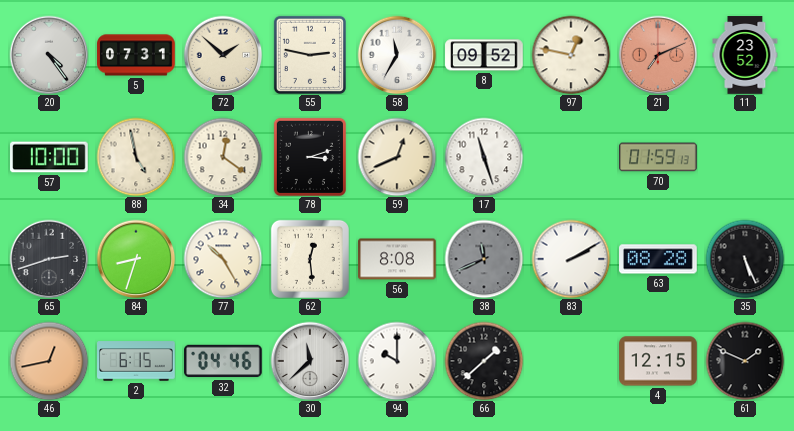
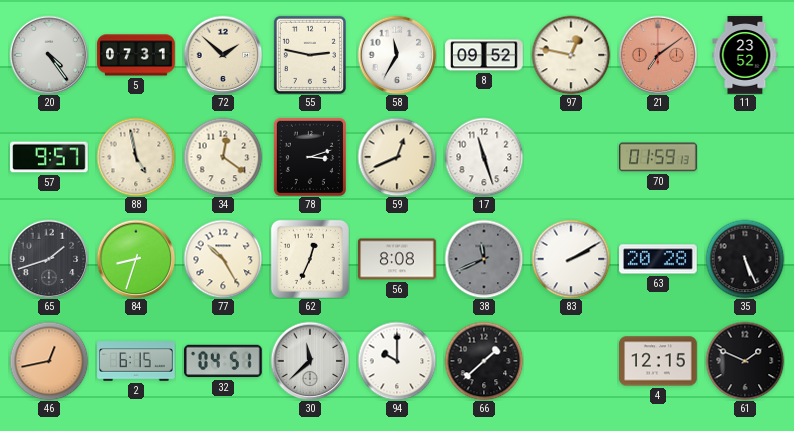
21: 7:11 -> 7:09 (658, 55)
57: 10:00 -> 9:57 (49, 157)
65: 2:42 -> 1:42 (49, 259)
62: 12:29 -> 12:34 (310, 259)
63: 08:28 -> 20:28 (658, 259)
32: 04:46 -> 04:51 (223, 361)
